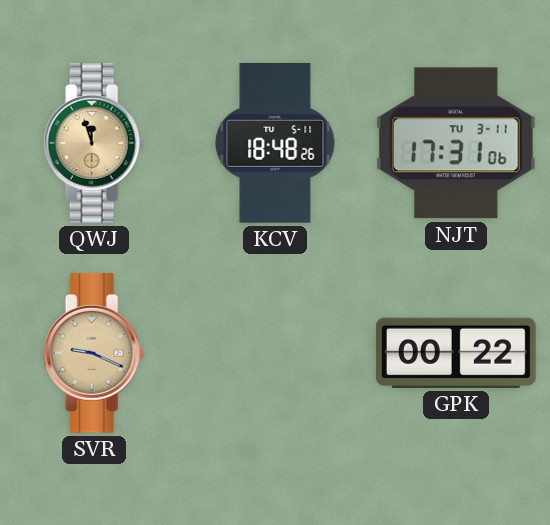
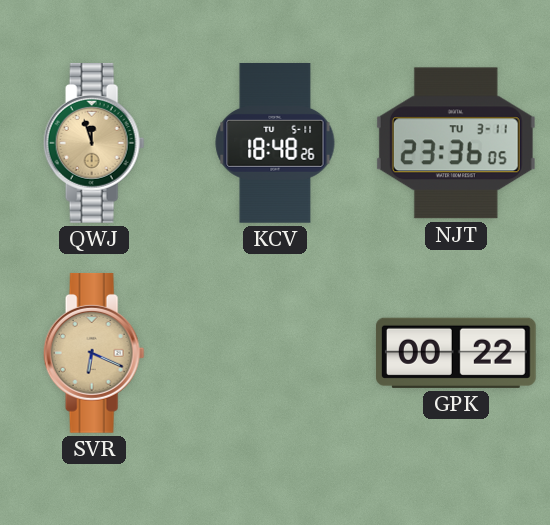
NJT: 17:31 -> 23:36 (456, 143)
SVR: 9:19 -> 6:19 (94, 353)
